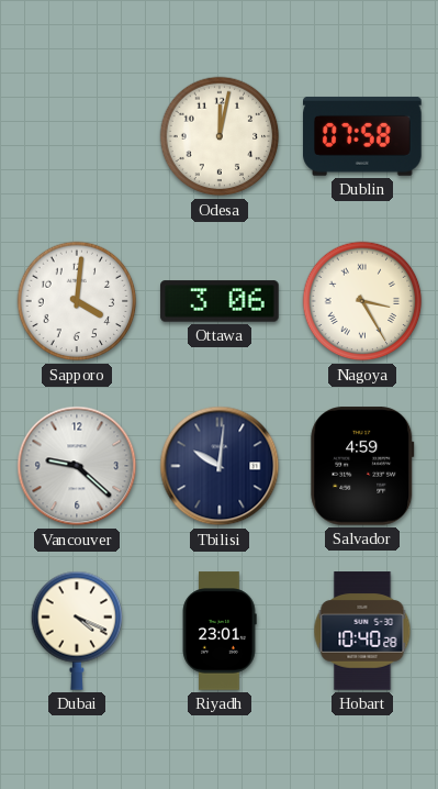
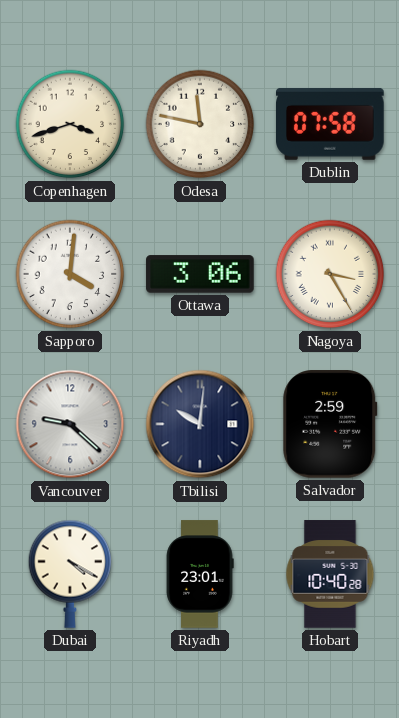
Copenhagen: none -> 3:42 (70, 124)
Odesa: 12:02 -> 11:47 (200, 124)
Salvador: 4:59 -> 2:59 (330, 424)
Dubai: 4:19 -> 4:20 (70, 574)
